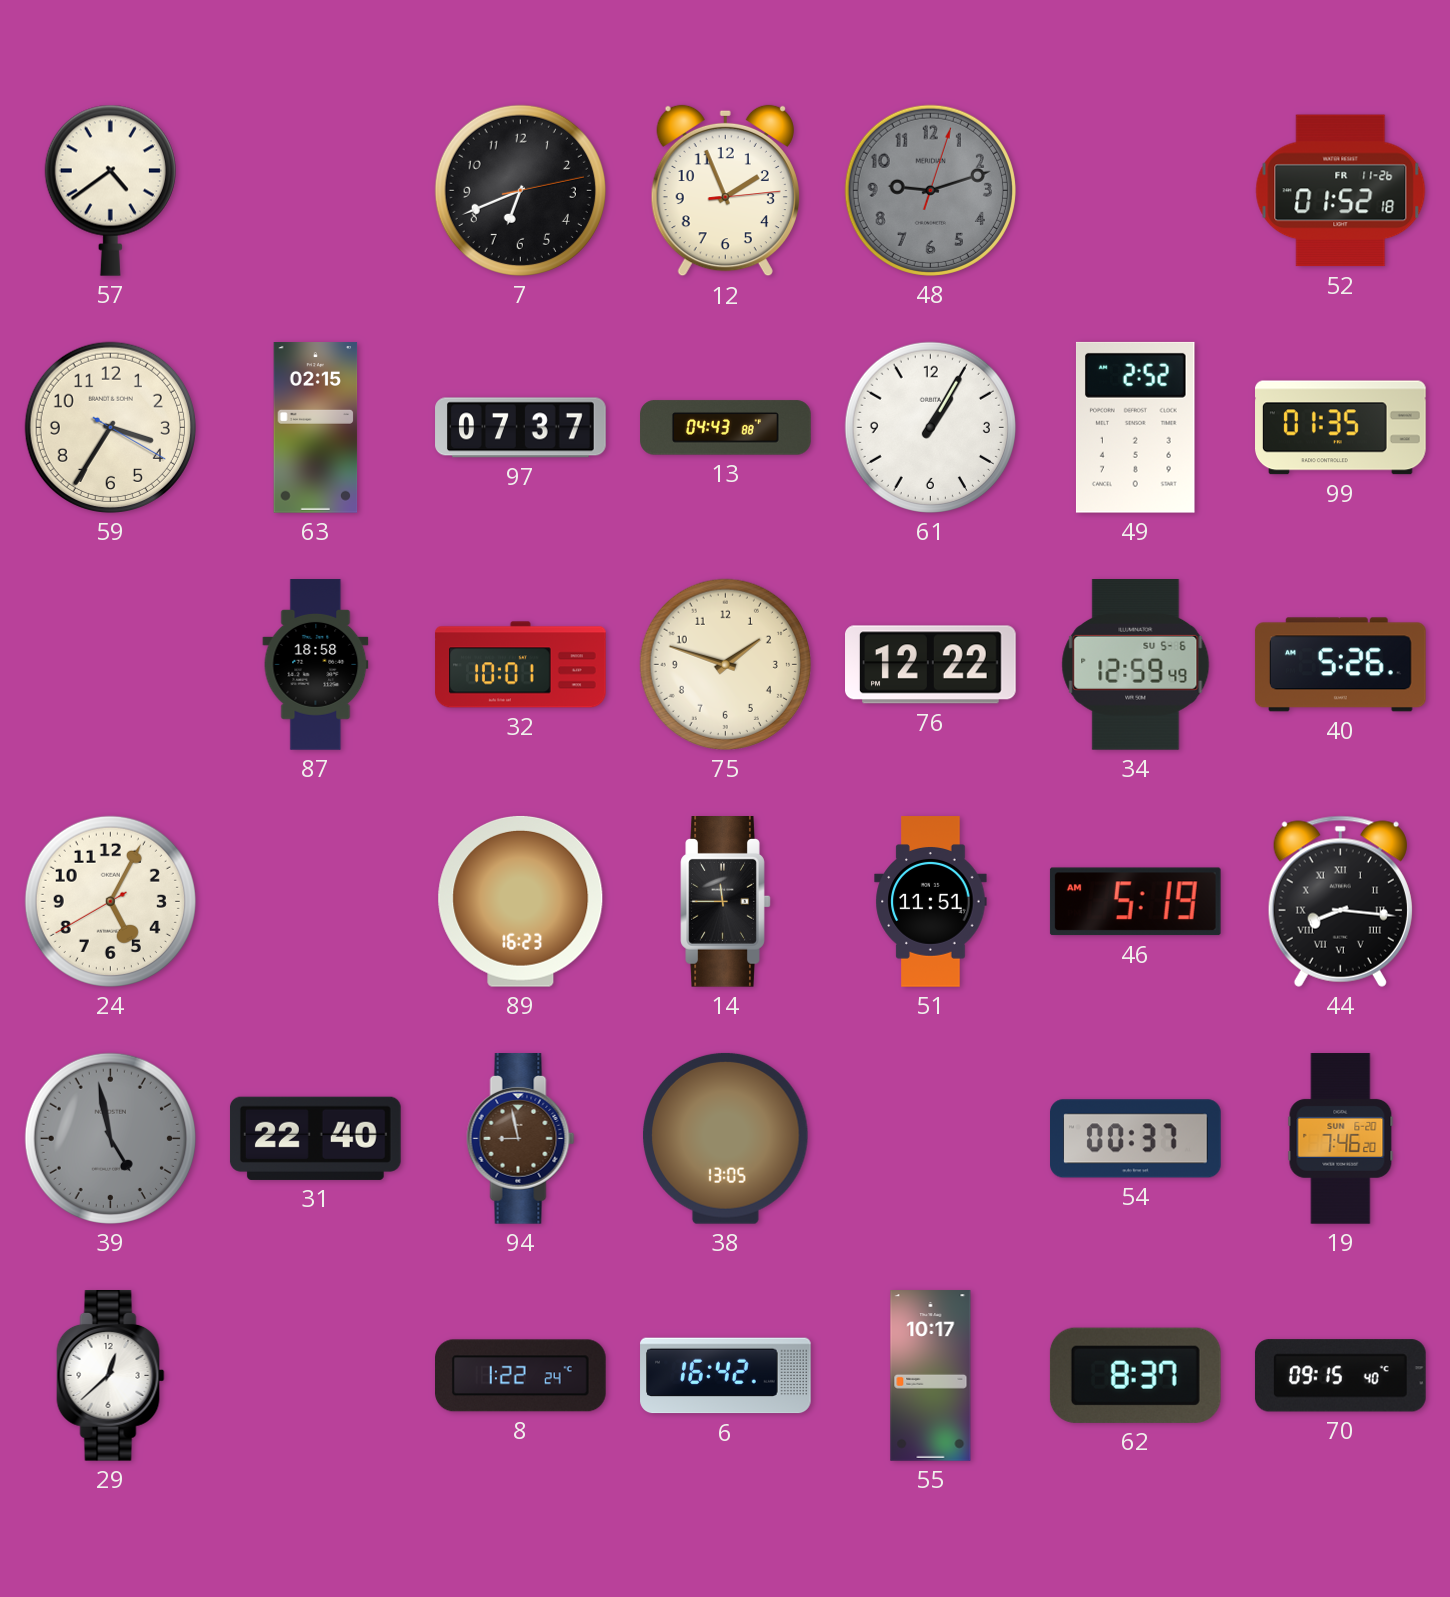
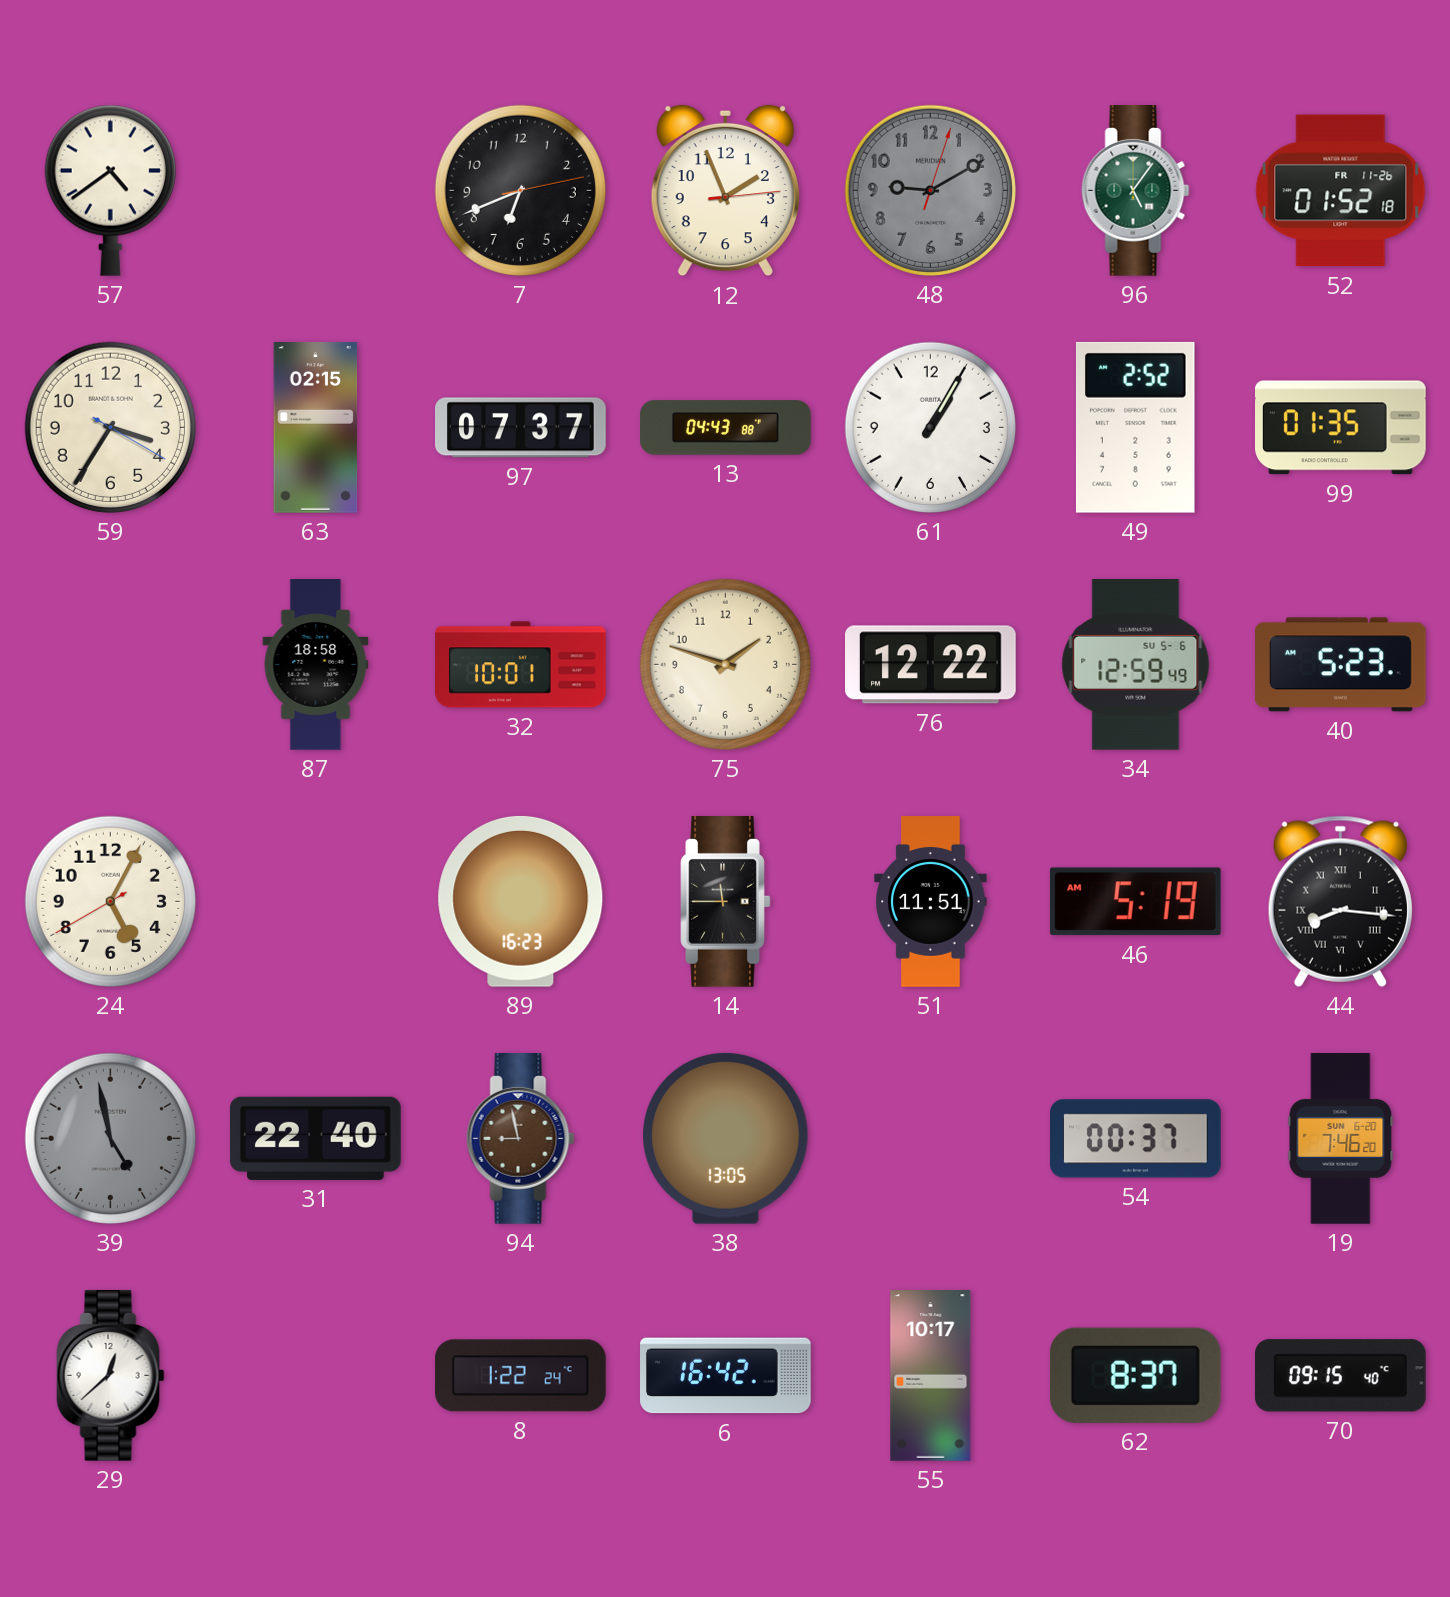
48: 9:12 -> 9:10 (930, 190)
96: none -> 5:06 (1136, 191)
40: 5:26 -> 5:23 (1340, 665)
